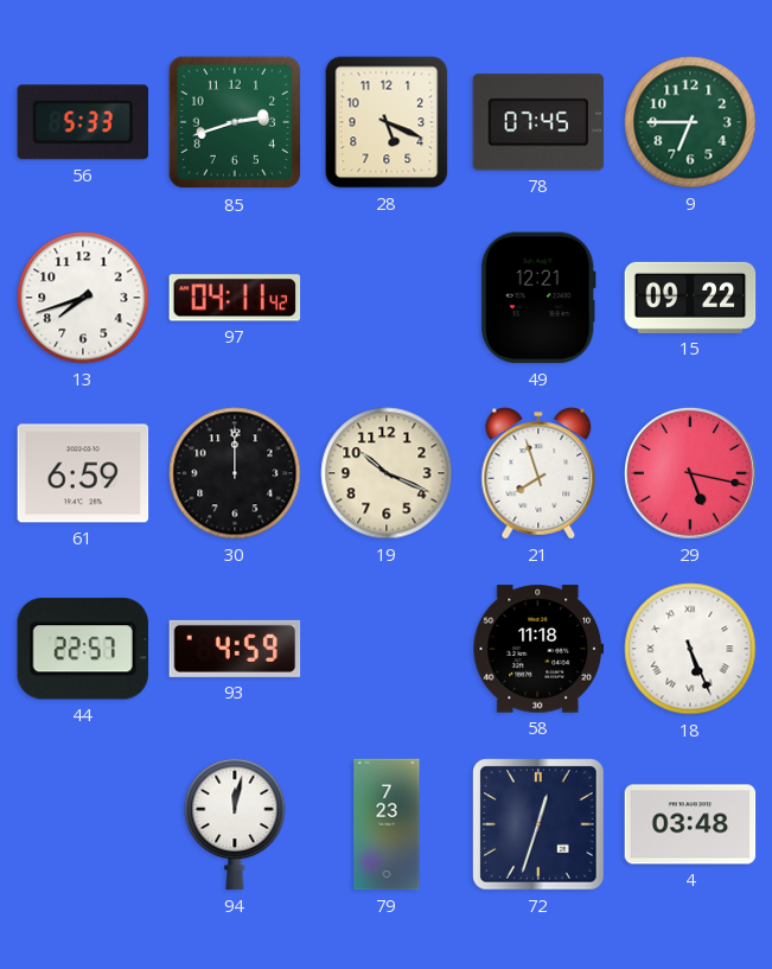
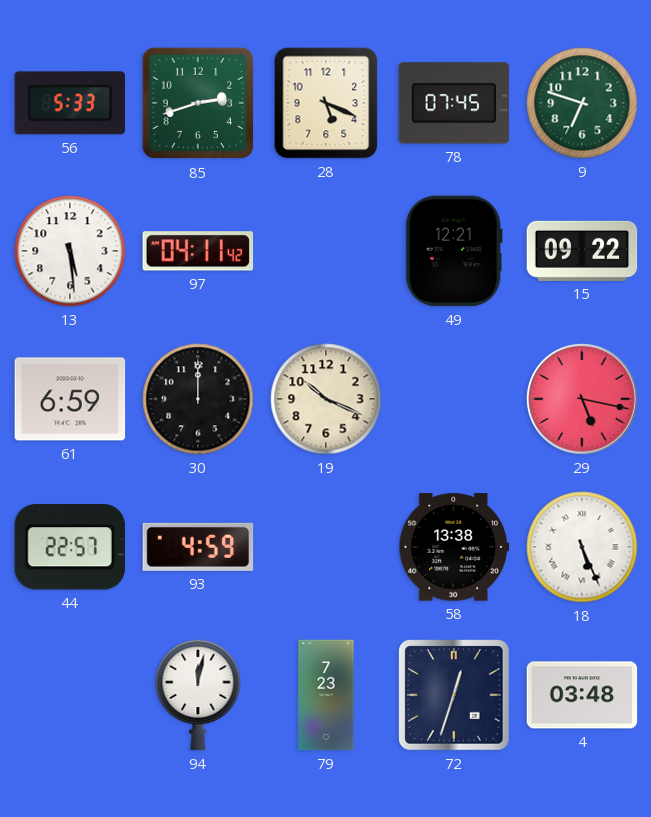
9: 6:45 -> 6:48 (582, 103)
13: 7:42 -> 5:29 (70, 251)
21: 7:57 -> none (538, 473)
58: 11:18 -> 13:38 (454, 547)
